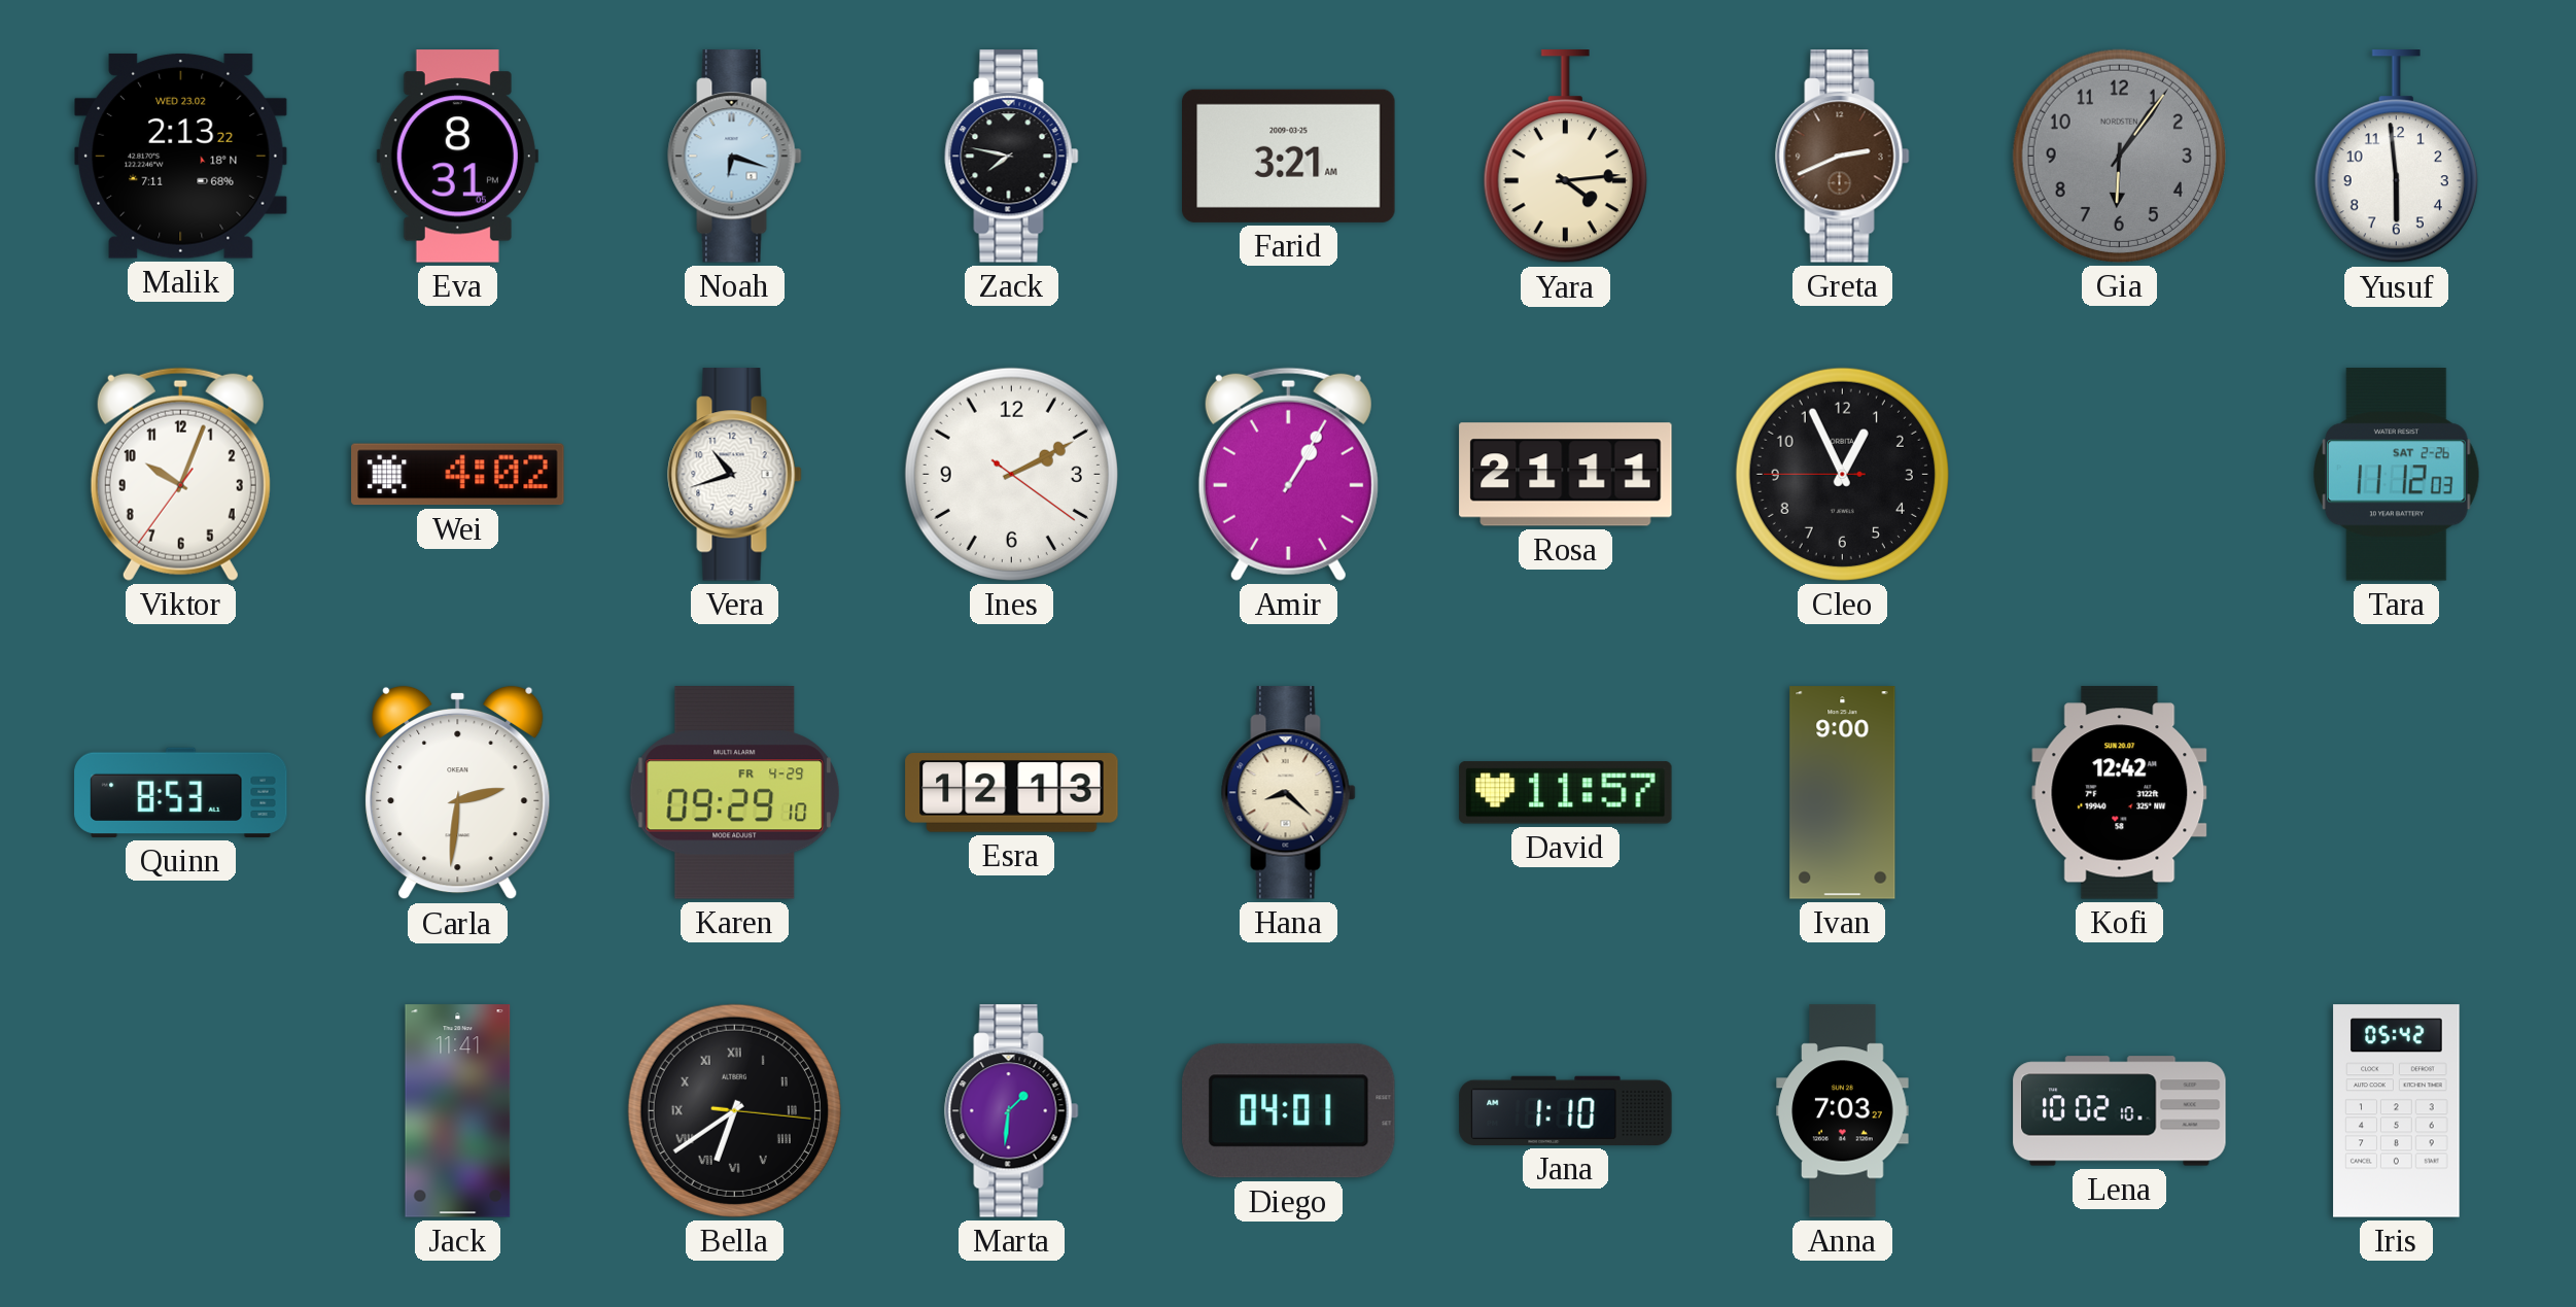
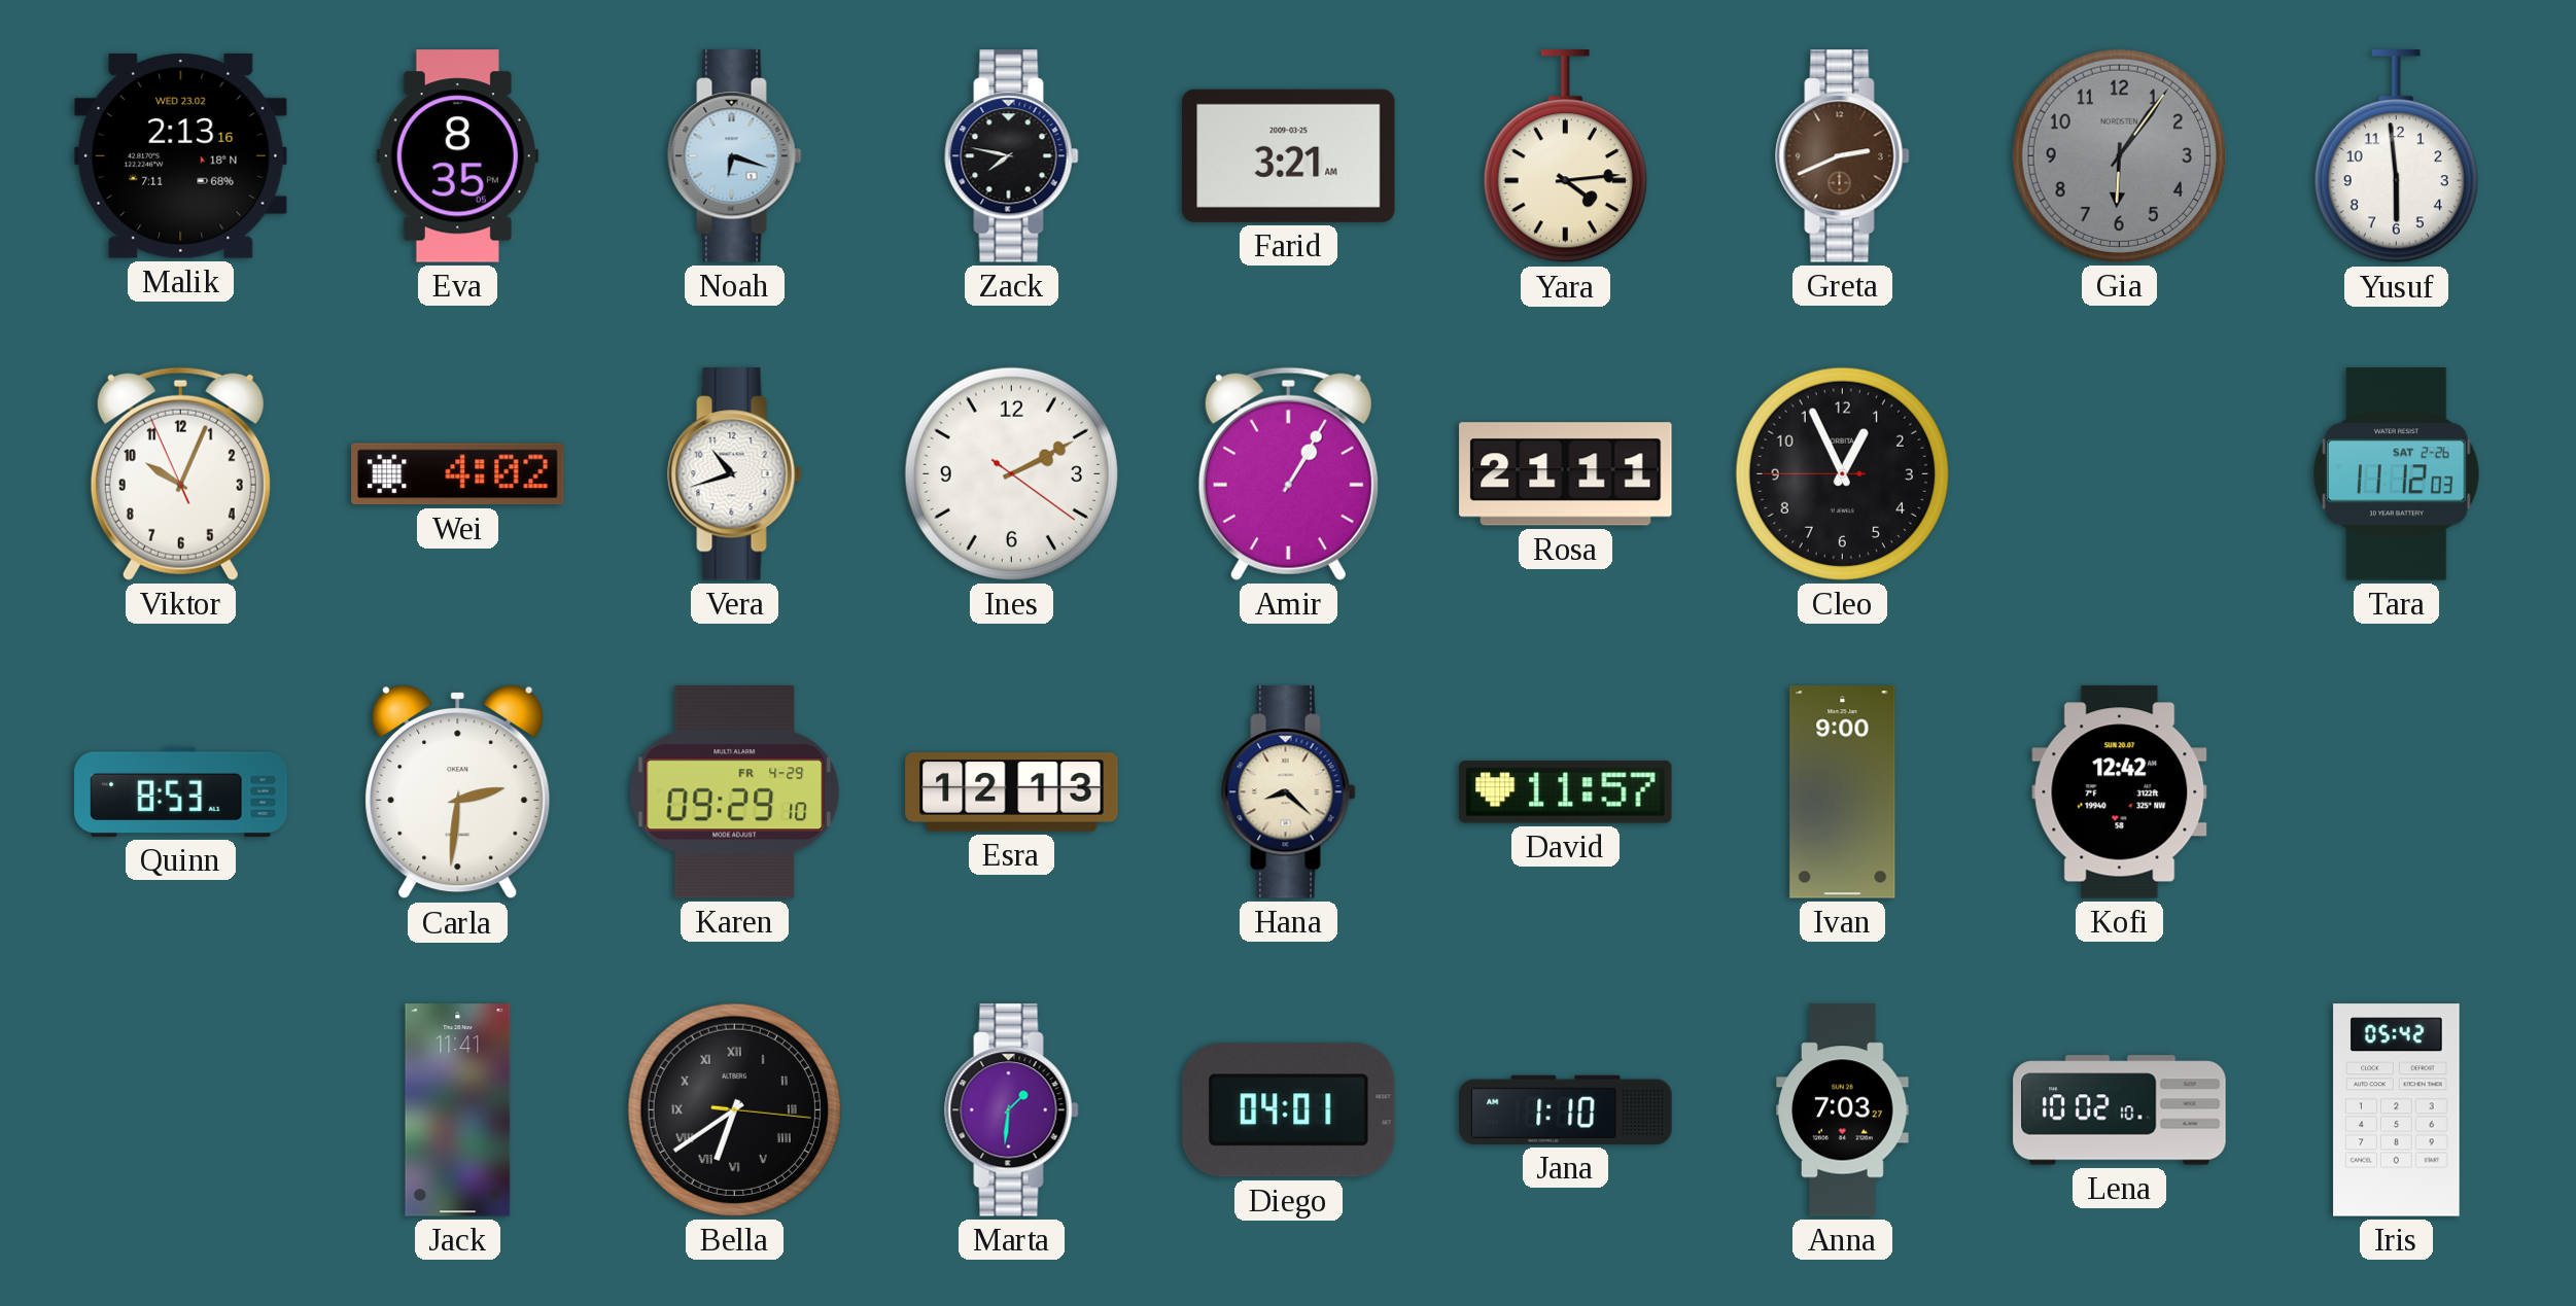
Malik: 2:13:22 -> 2:13:16 (181, 155)
Eva: 8:31 -> 8:35 (457, 156)
Viktor: 10:03:36 -> 10:03:56 (180, 473)
